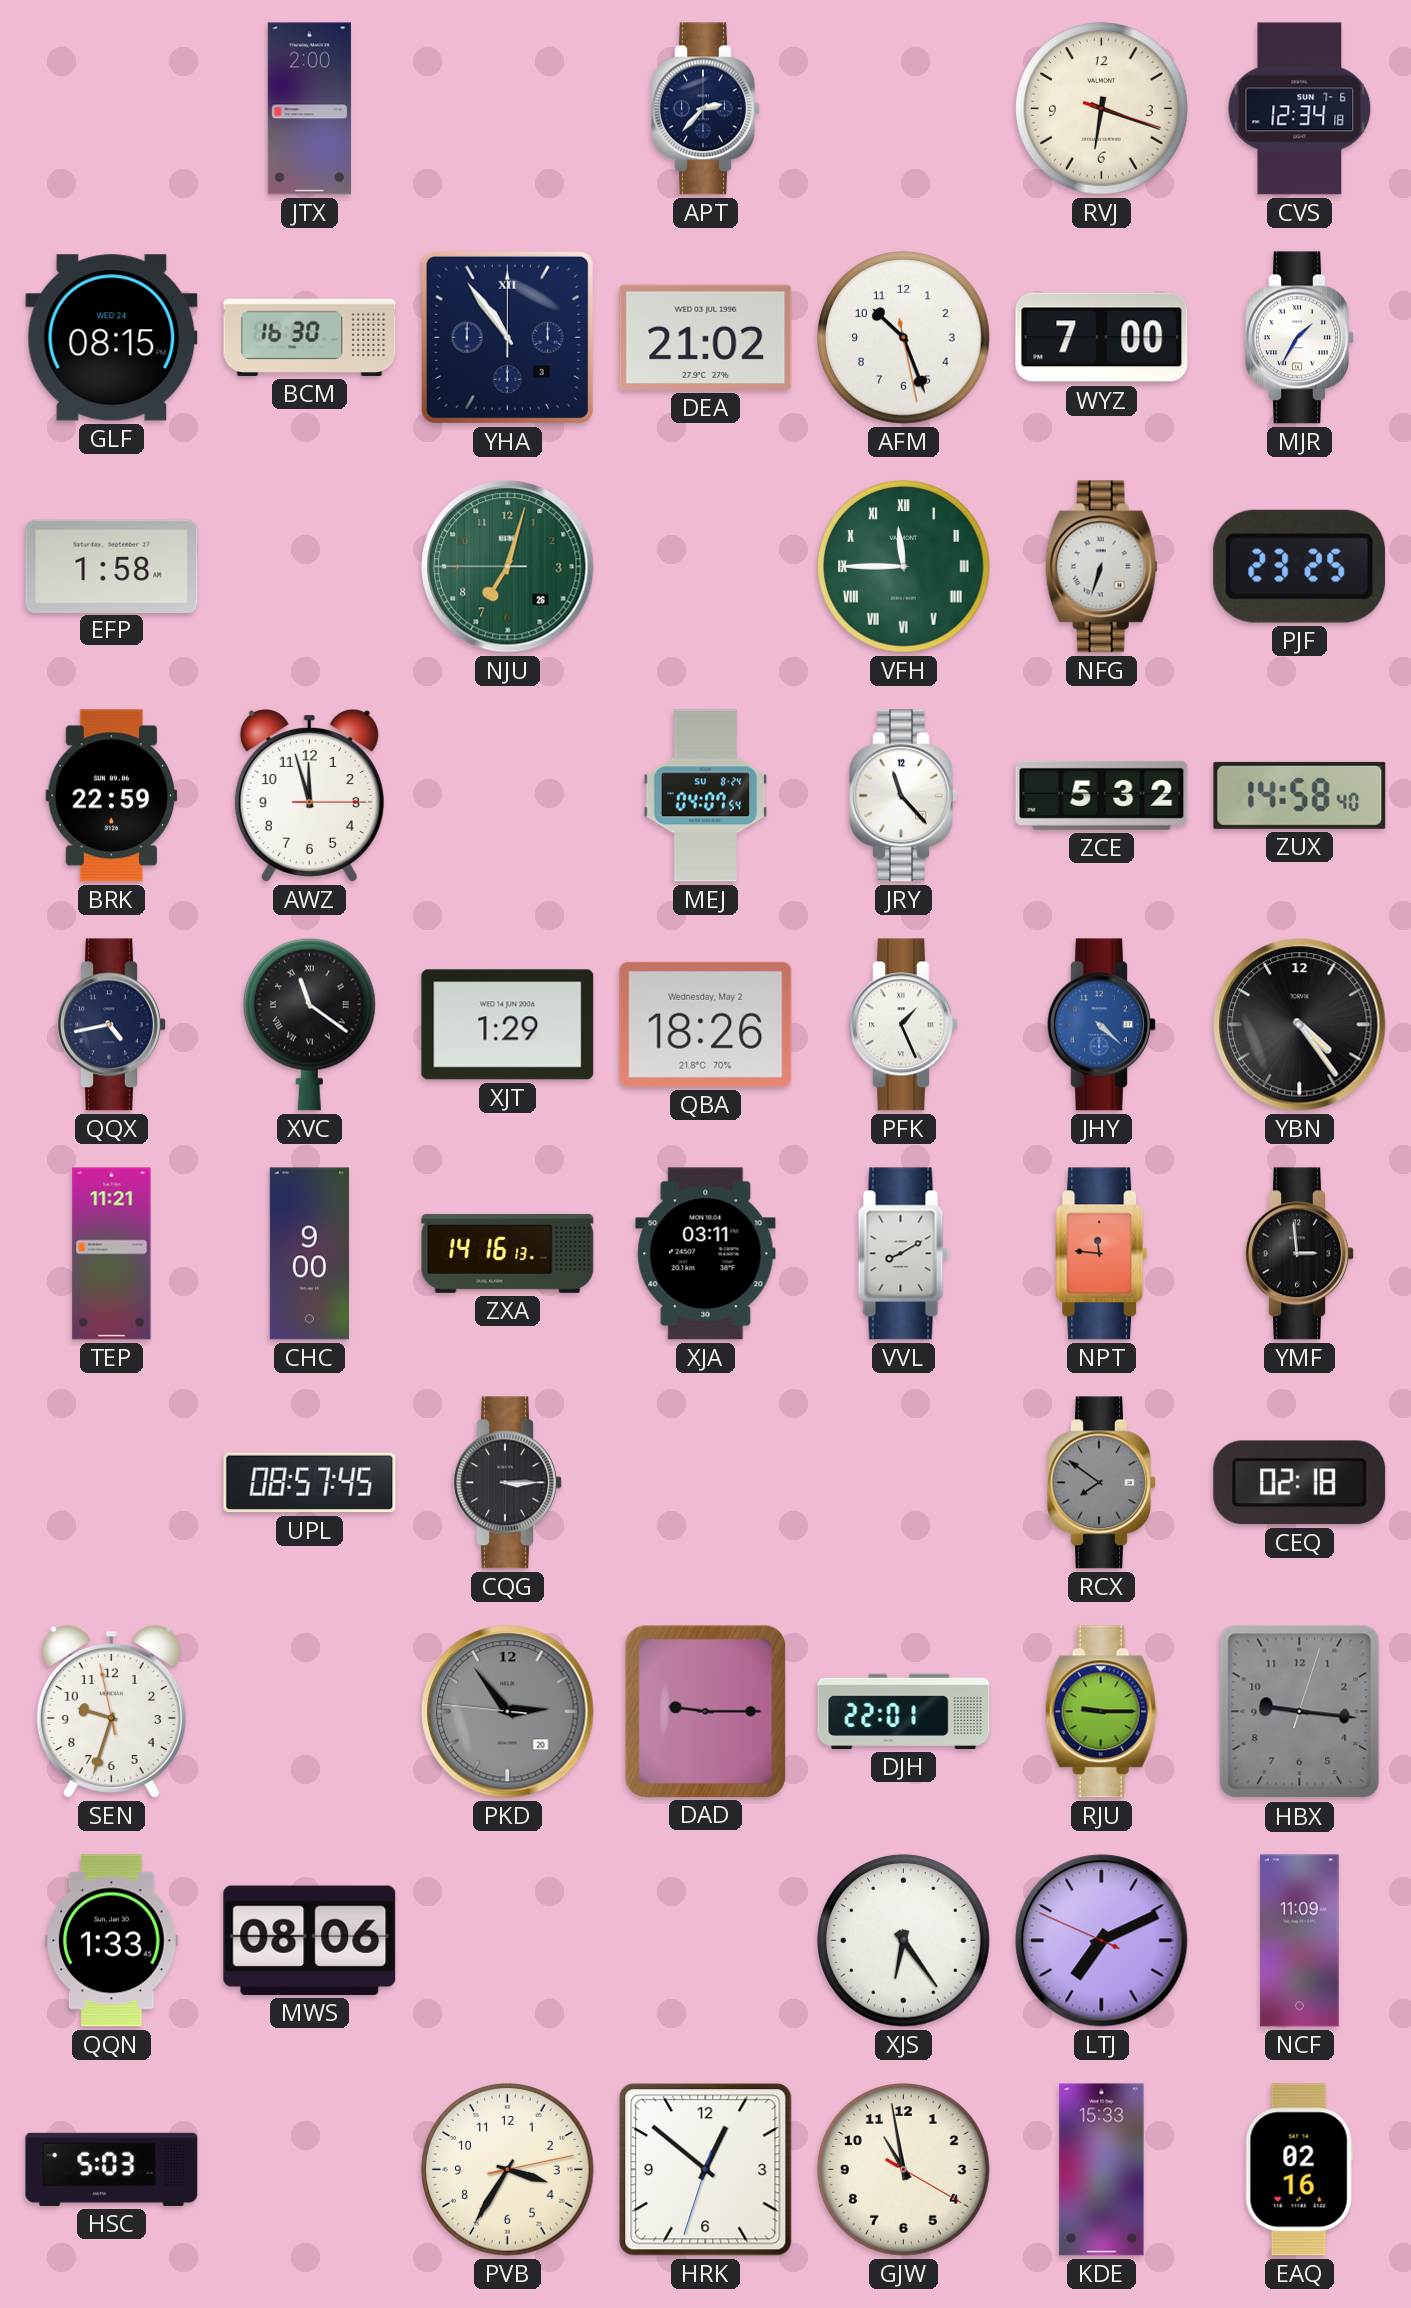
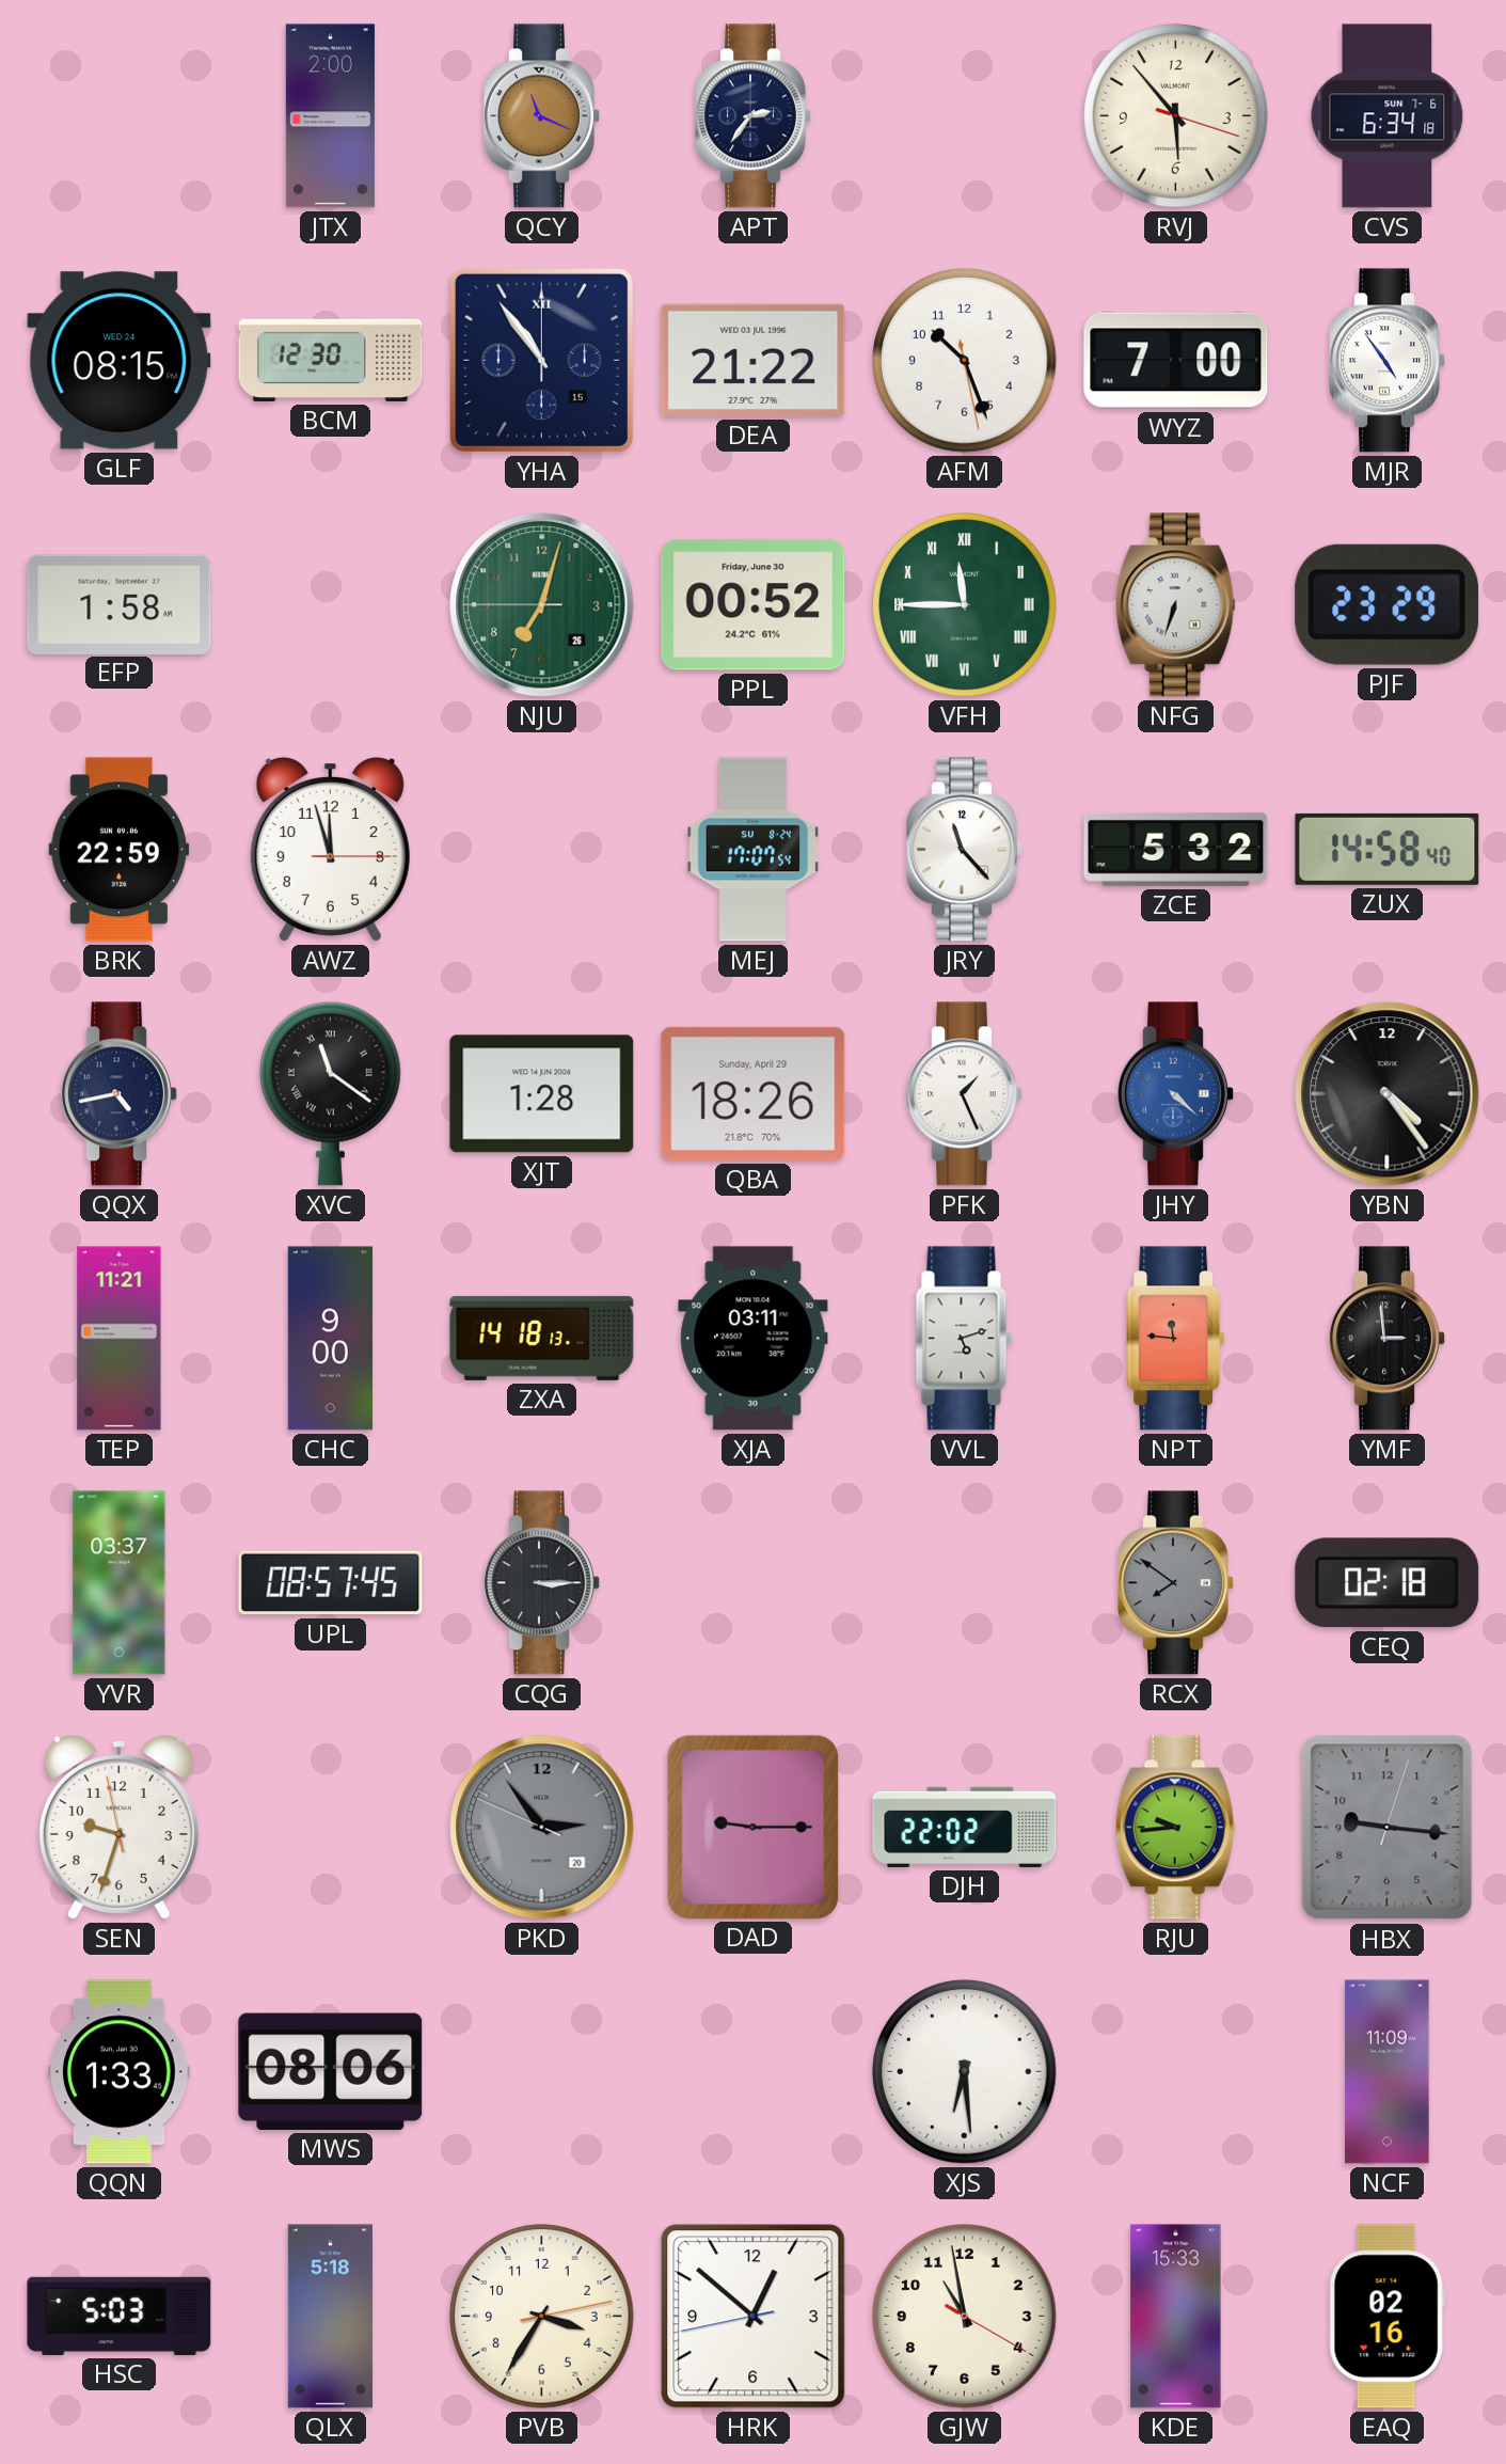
QCY: none -> 11:19 (542, 116)
APT: 2:37 -> 2:36 (754, 116)
RVJ: 6:18 -> 5:53 (1176, 116)
CVS: 12:34 -> 6:34 (1388, 116)
BCM: 16:30 -> 12:30 (331, 360)
YHA date: 3 -> 15 (541, 360)
DEA: 21:02 -> 21:22 (754, 360)
MJR: 1:35 -> 4:54 (1388, 361)
PPL: none -> 00:52 (754, 605)
PJF: 23:25 -> 23:29 (1388, 604)
MEJ: 04:07 -> 17:07 (754, 850)
XJT: 1:29 -> 1:28 (542, 1094)
QBA date: Wednesday, May 2 -> Sunday, April 29 (754, 1093)
ZXA: 14:16 -> 14:18 (542, 1338)
VVL: 8:10 -> 5:12 (965, 1339)
YVR: none -> 03:37 (120, 1583)
PKD: 2:53:46 -> 2:53:49 (542, 1828)
DJH: 22:01 -> 22:02 (965, 1827)
RJU: 9:15 -> 9:44 (1175, 1828)
XJS: 6:24 -> 6:29 (965, 2072)
LTJ: 7:10 -> none (1102, 1941)
QLX: none -> 5:18 (330, 2317)
HRK: 12:51:33 -> 12:51:43 (754, 2317)
